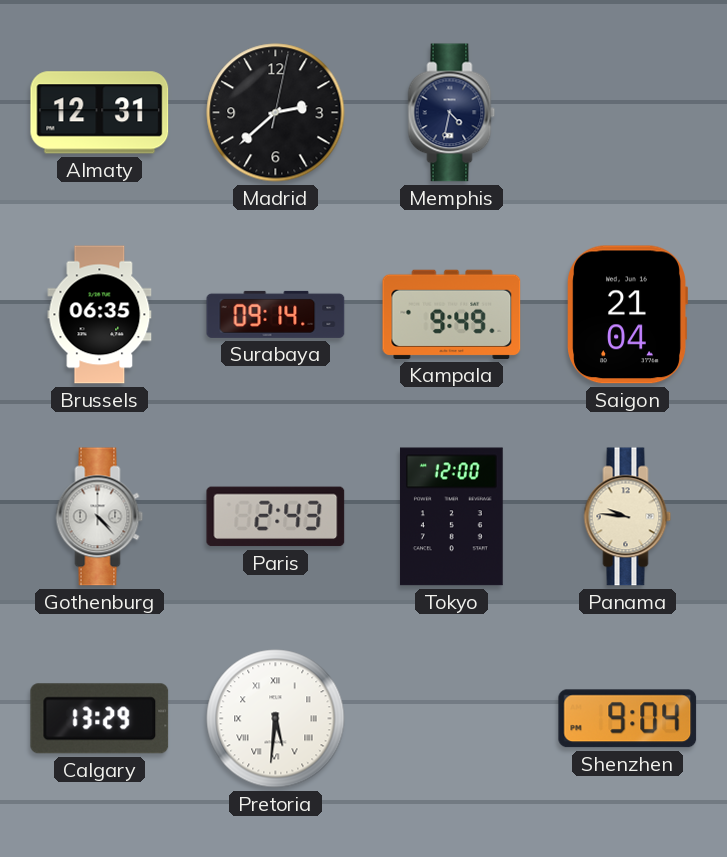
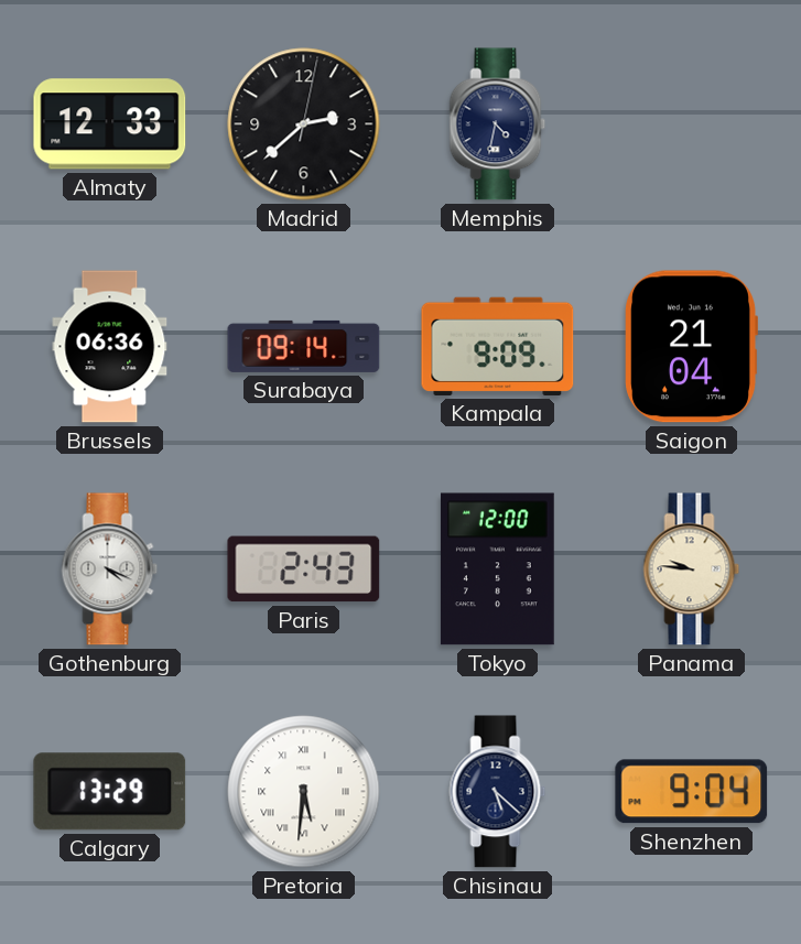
Almaty: 12:31 -> 12:33 (110, 124)
Brussels: 06:35 -> 06:36 (110, 347)
Kampala: 9:49 -> 9:09 (498, 346)
Gothenburg: 4:23 -> 4:19 (110, 569)
Chisinau: none -> 5:22 (498, 792)
